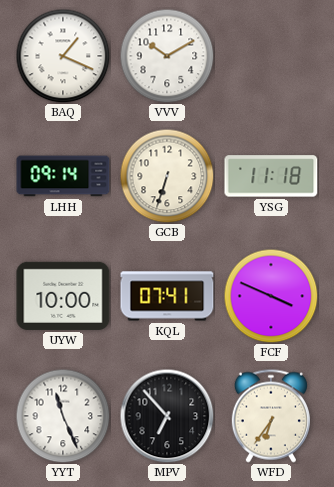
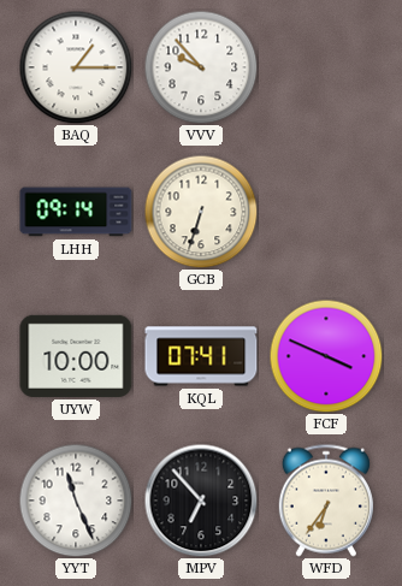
BAQ: 1:19 -> 1:15 (76, 67)
VVV: 10:10 -> 9:53 (201, 67)
YSG: 11:18 -> none (271, 176)
